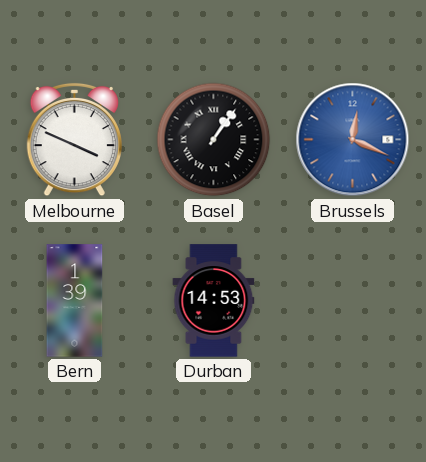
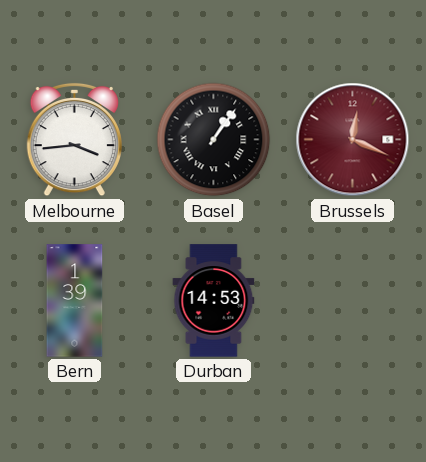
Melbourne: 3:49 -> 3:44 (74, 140)
Brussels dial: blue -> burgundy (353, 140)
